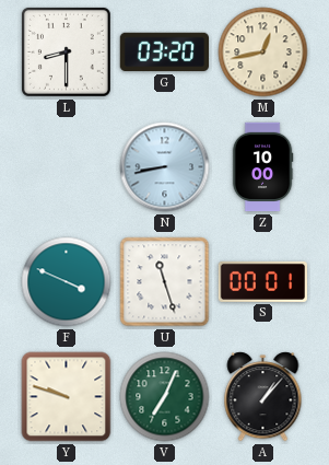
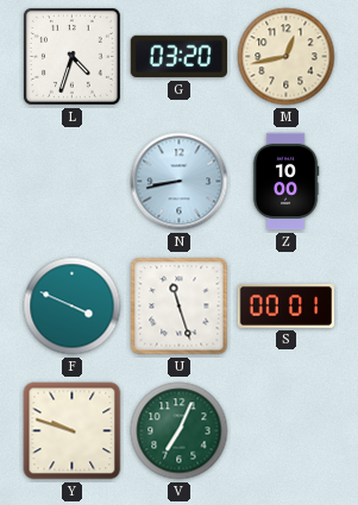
L: 8:30 -> 4:33 (71, 56)
A: 1:07 -> none (263, 397)
